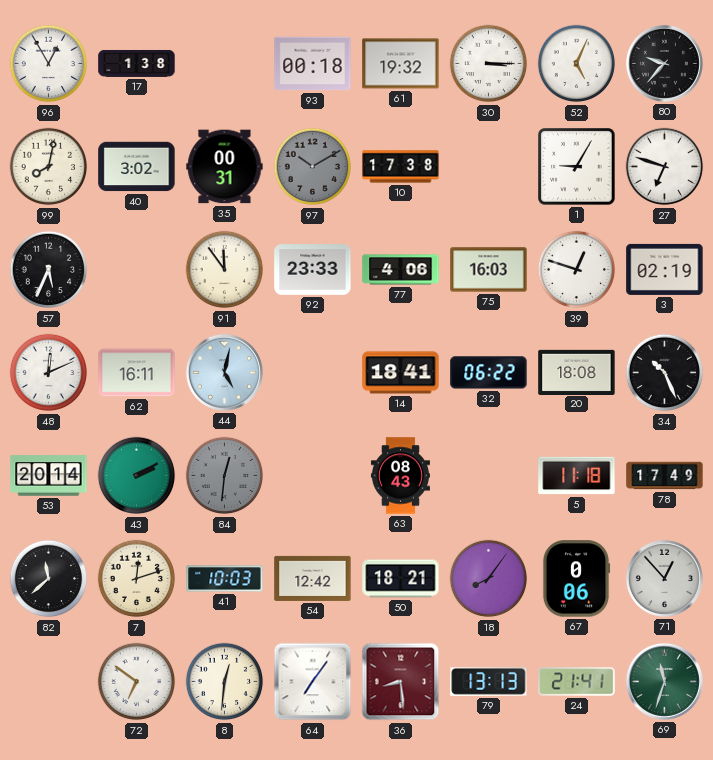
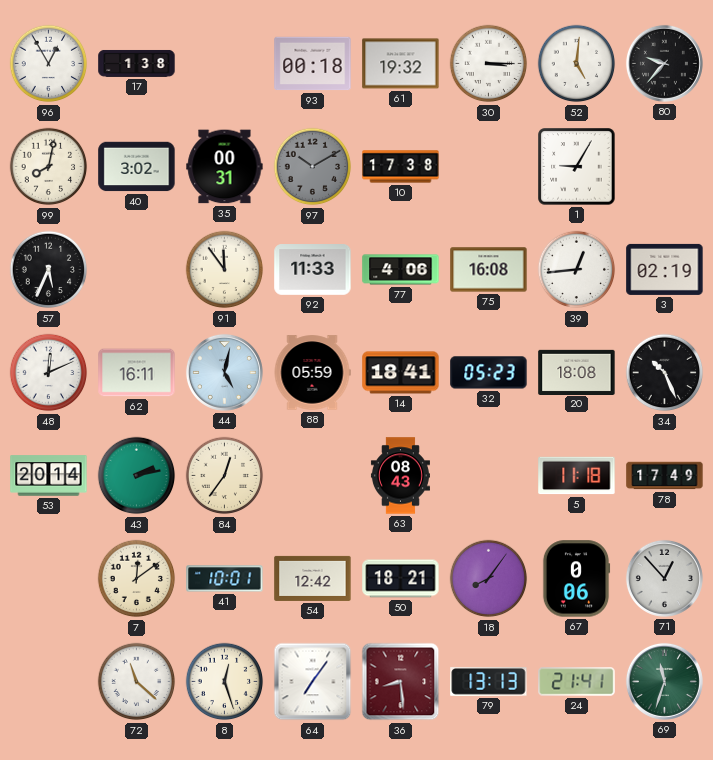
52: 5:04 -> 5:01 (577, 64)
27: 6:48 -> none (665, 167)
92: 23:33 -> 11:33 (313, 270)
75: 16:03 -> 16:08 (489, 270)
39: 12:48 -> 12:44 (577, 270)
88: none -> 05:59 (312, 373)
32: 06:22 -> 05:23 (489, 373)
43: 2:10 -> 2:13 (137, 476)
84: 12:31 -> 12:36 (225, 476)
84 dial: grey -> cream (225, 476)
82: 11:38 -> none (49, 579)
7: 12:12 -> 12:09 (137, 579)
41: 10:03 -> 10:01 (225, 579)
72: 6:51 -> 11:22 (137, 682)
8: 12:31 -> 12:27 (225, 682)
